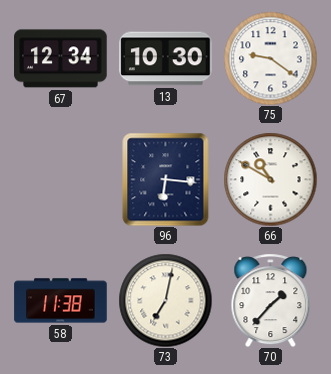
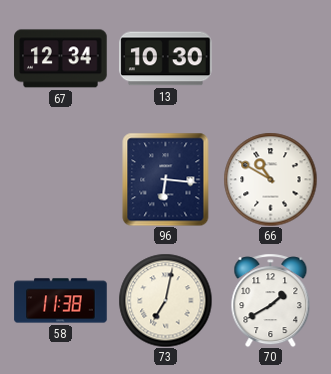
75: 9:21 -> none (270, 58)
70: 1:37 -> 1:40 (271, 300)
